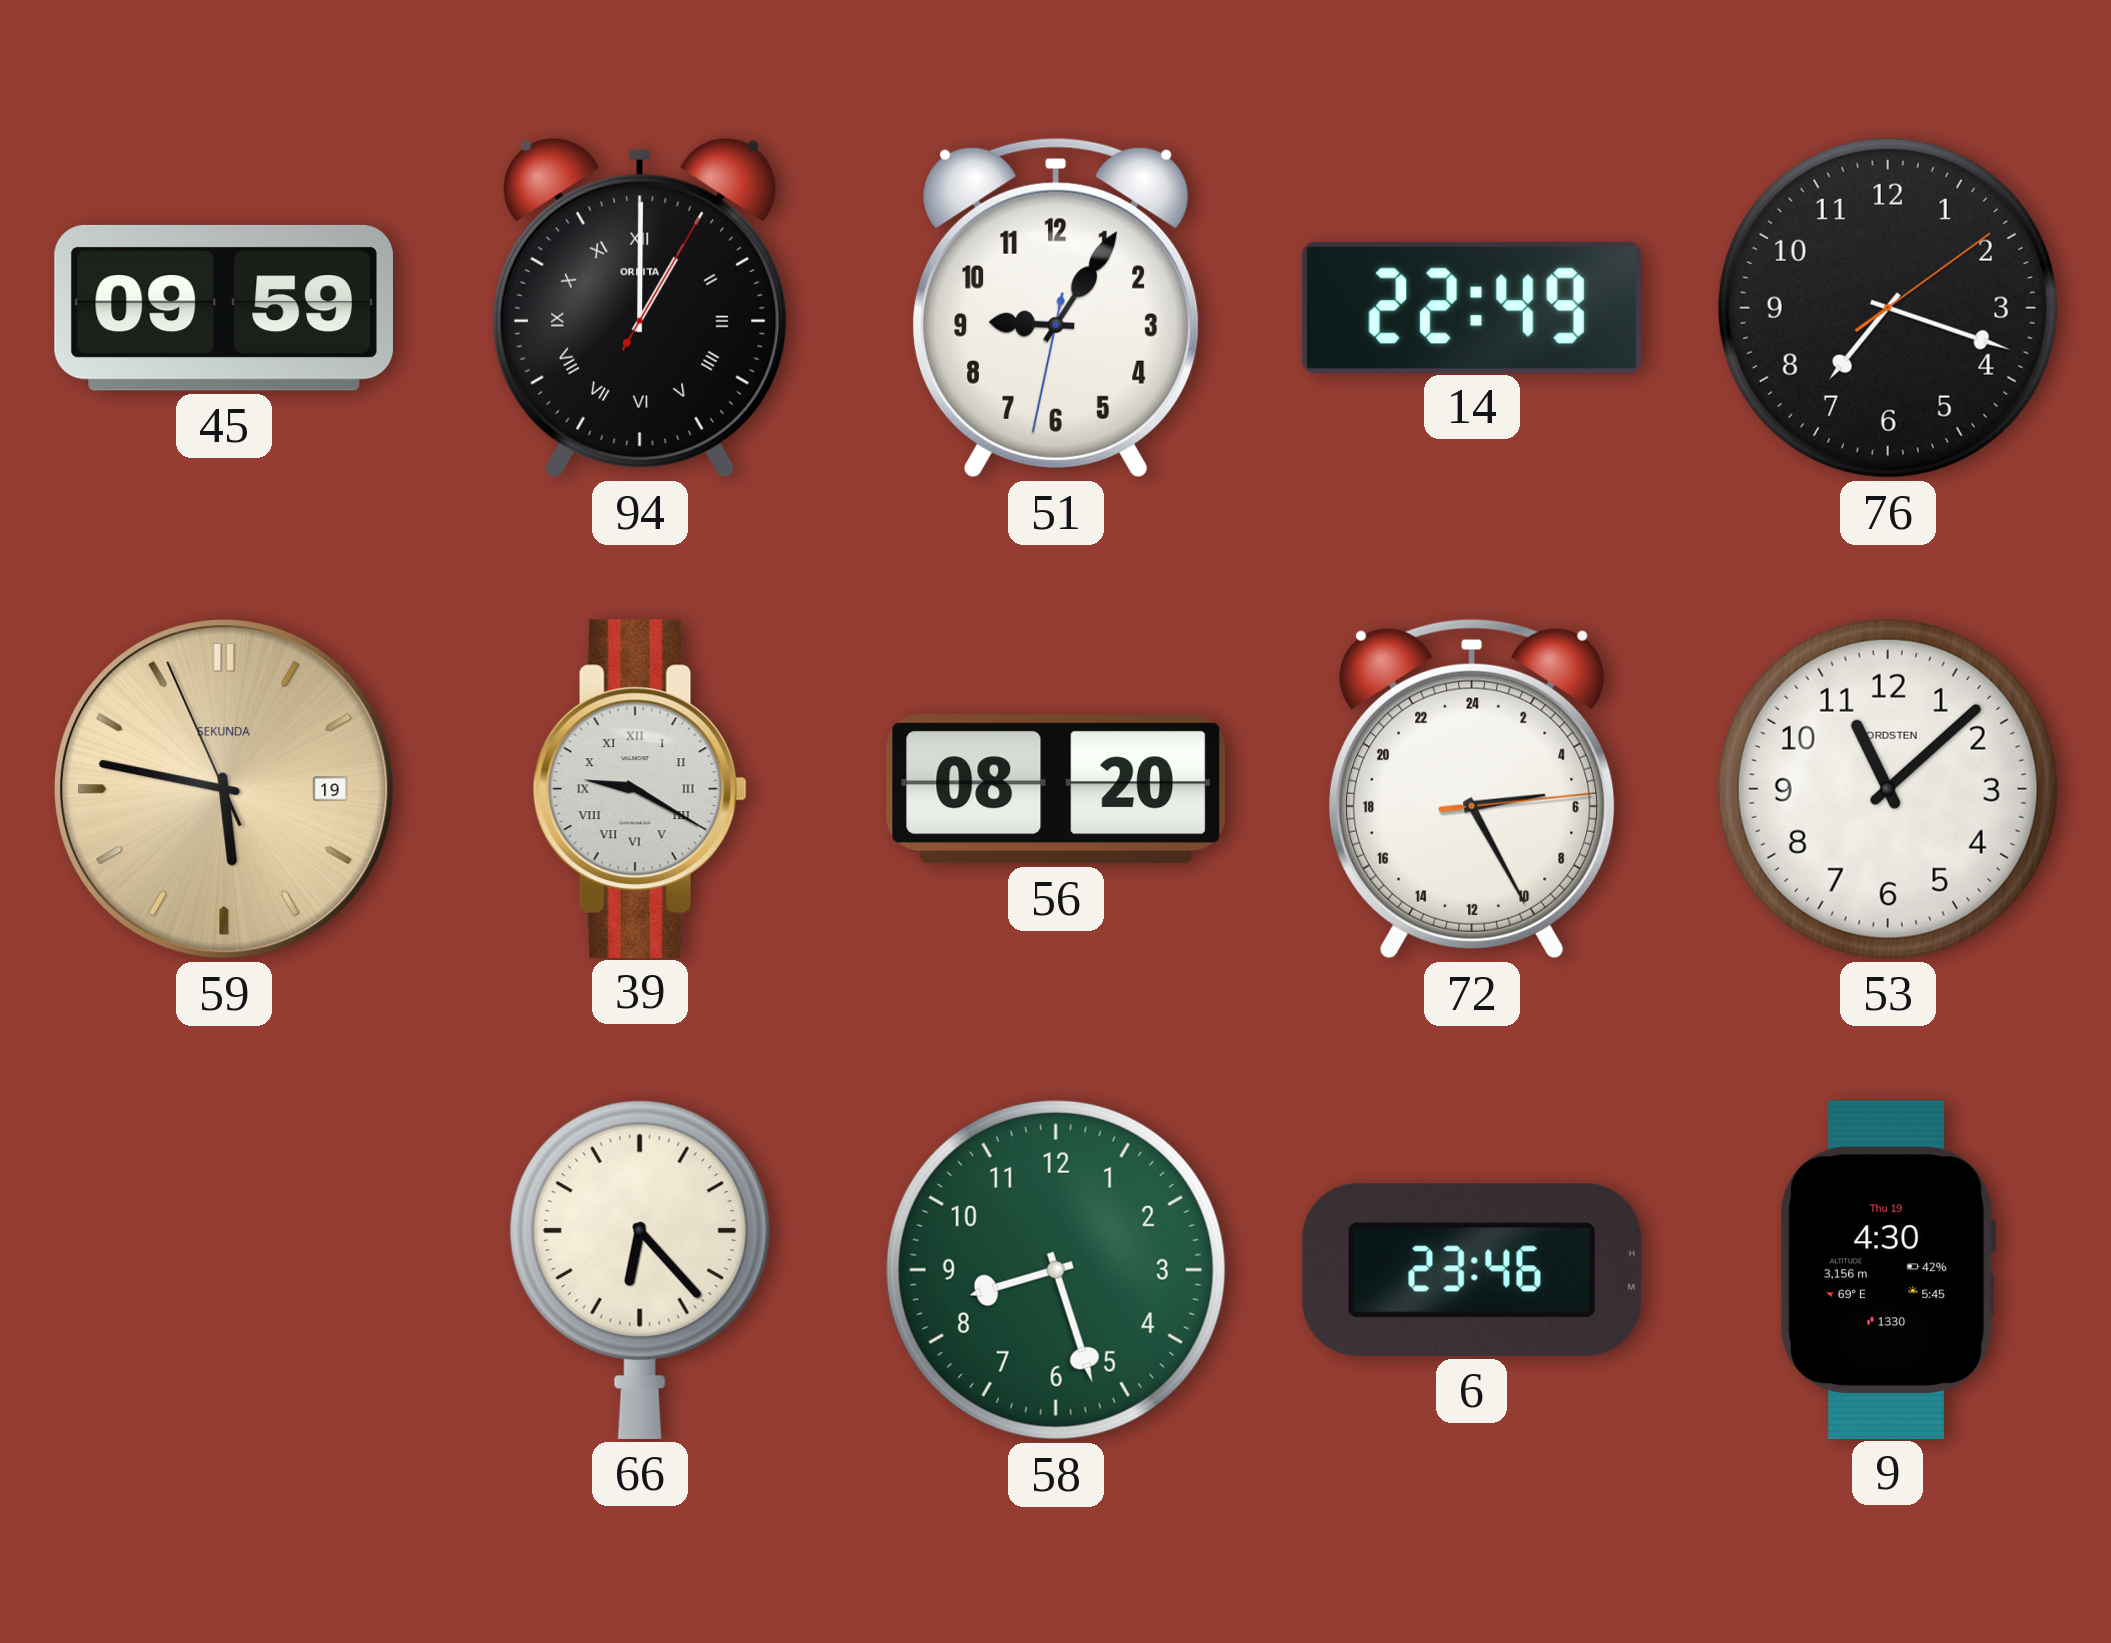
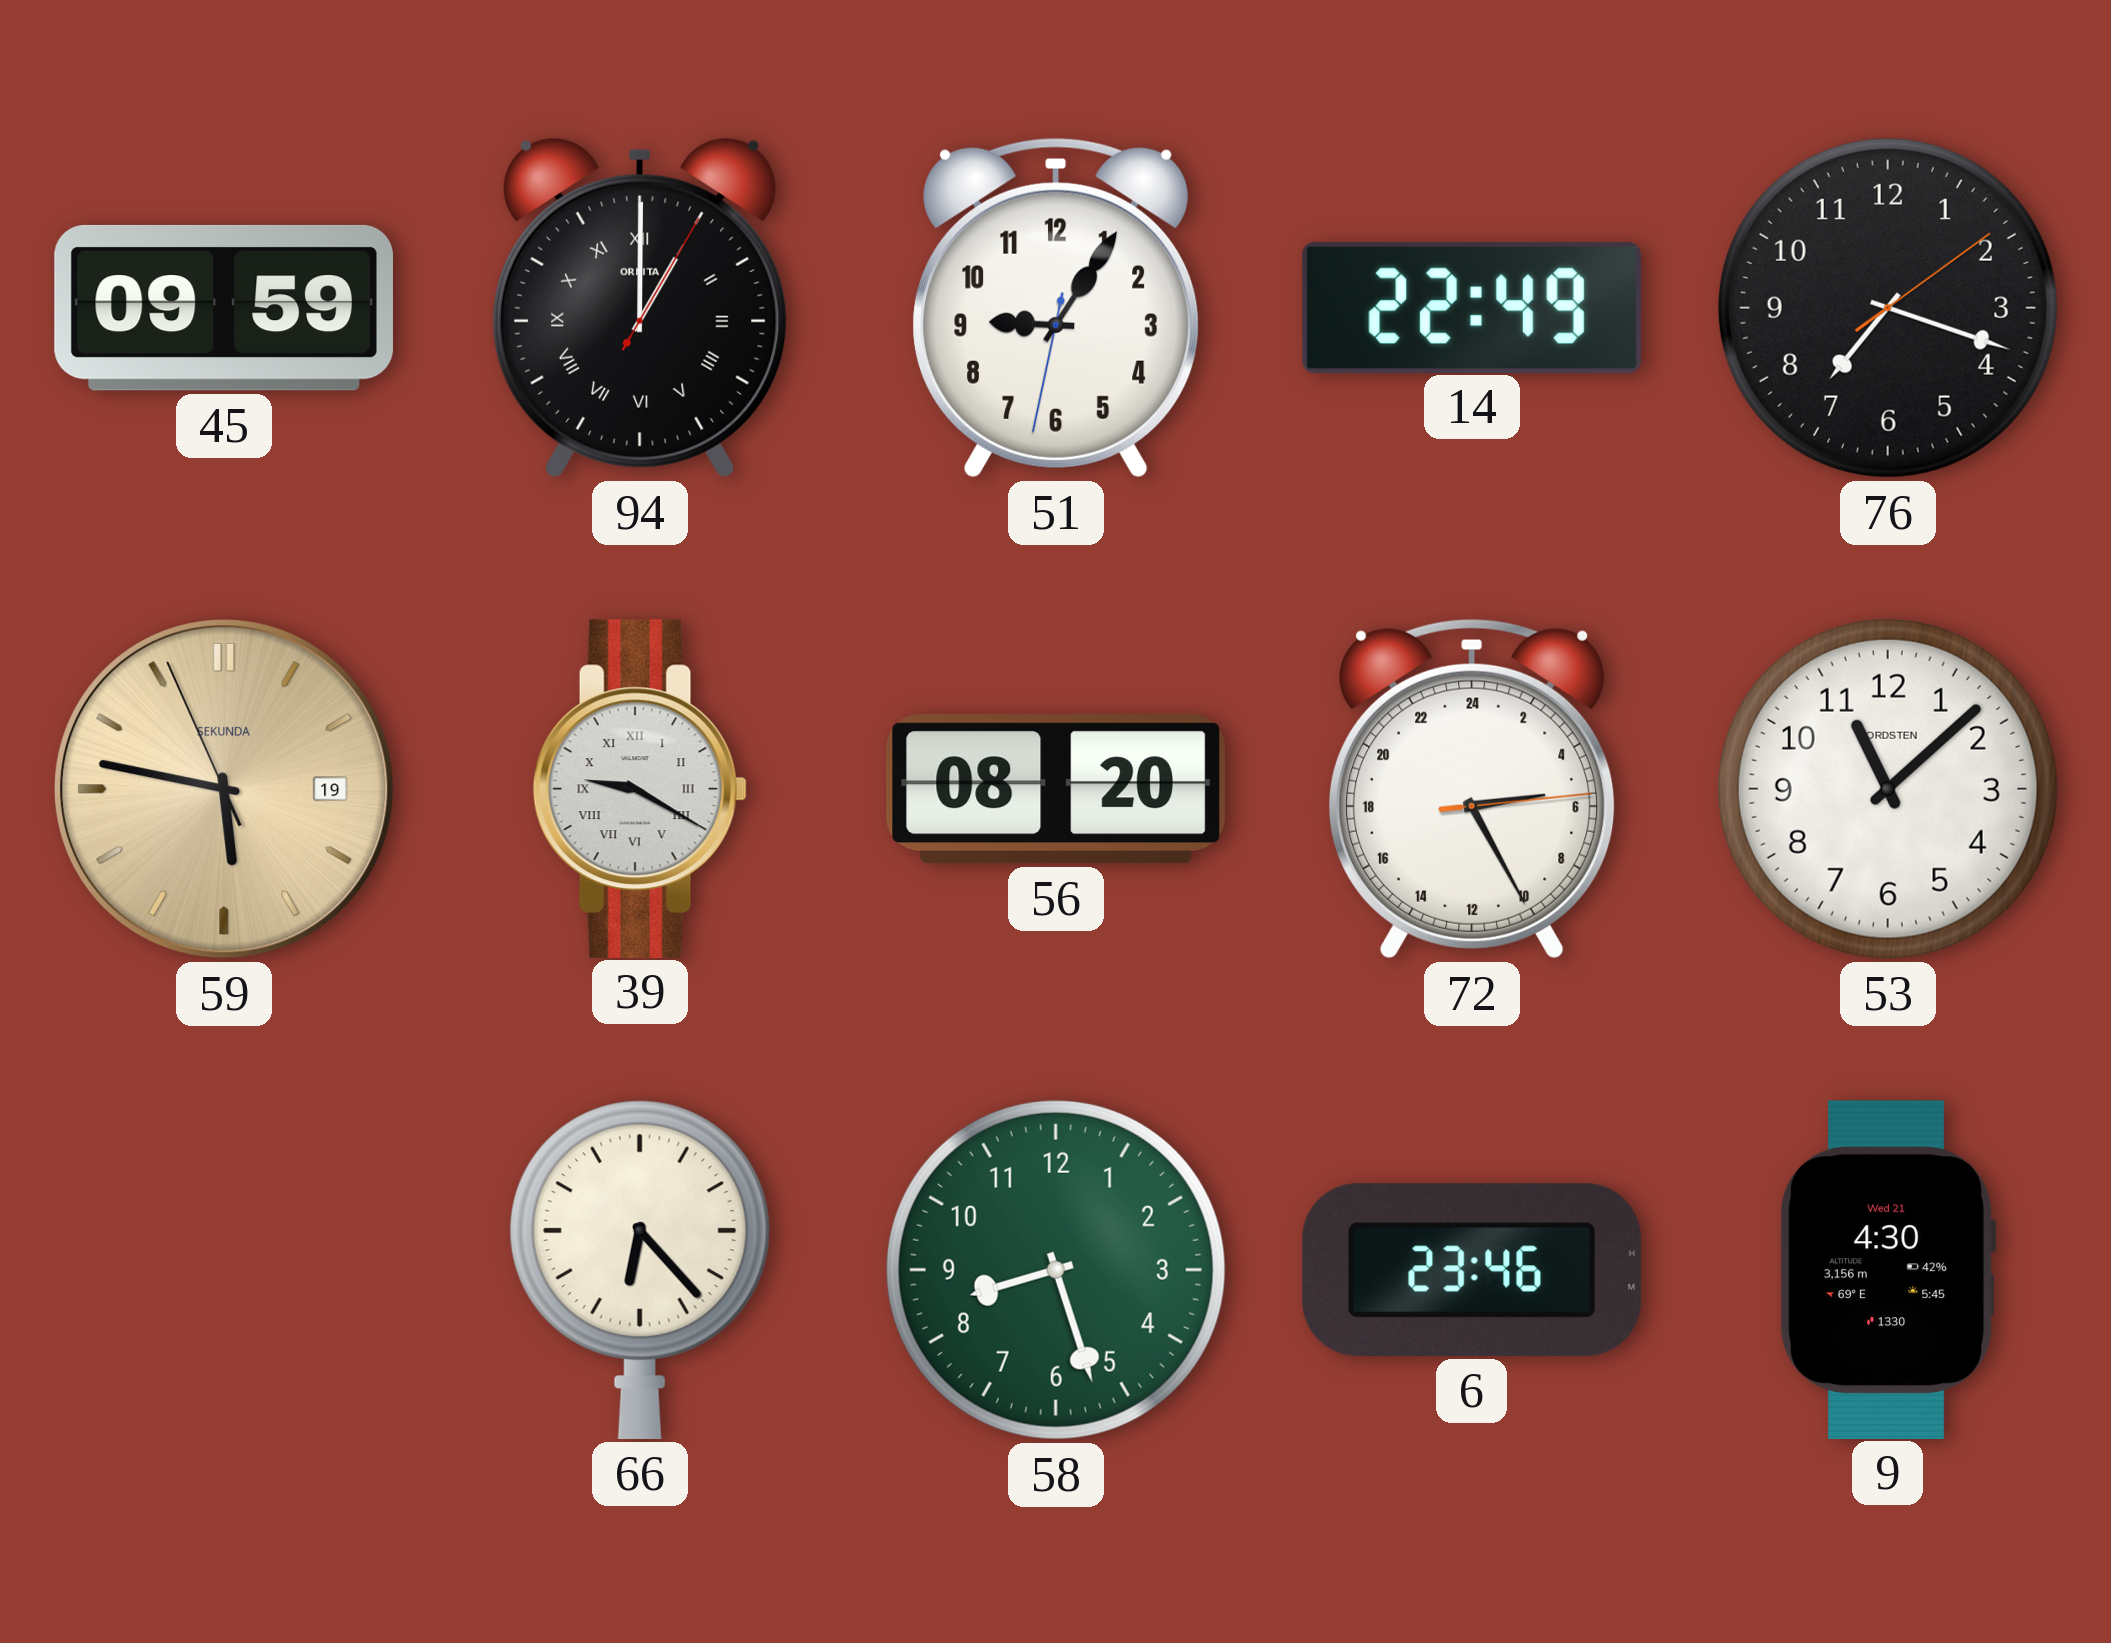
9 date: Thu 19 -> Wed 21 (1888, 1269)
